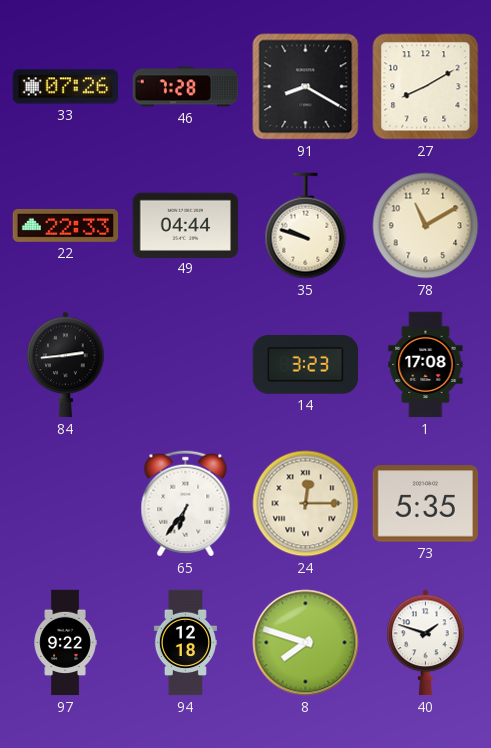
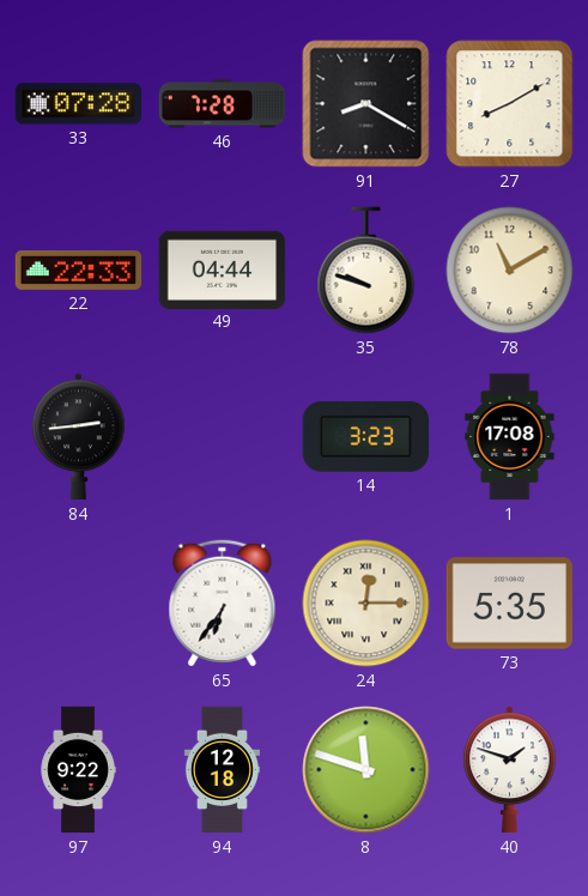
33: 07:26 -> 07:28 (79, 104)
8: 7:48 -> 11:48 (366, 770)
